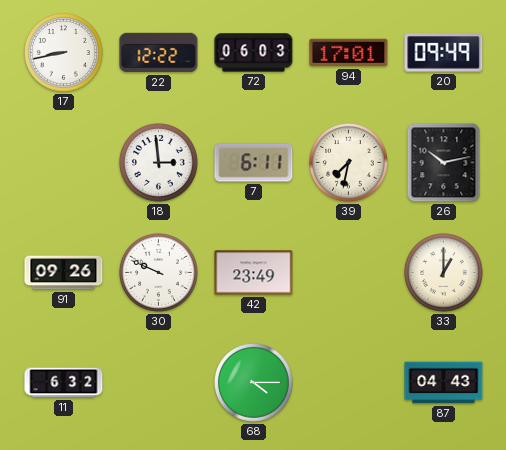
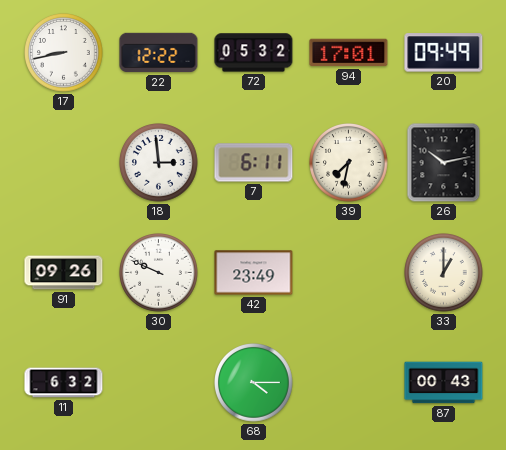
72: 06:03 -> 05:32 (254, 53)
87: 04:43 -> 00:43 (444, 383)
